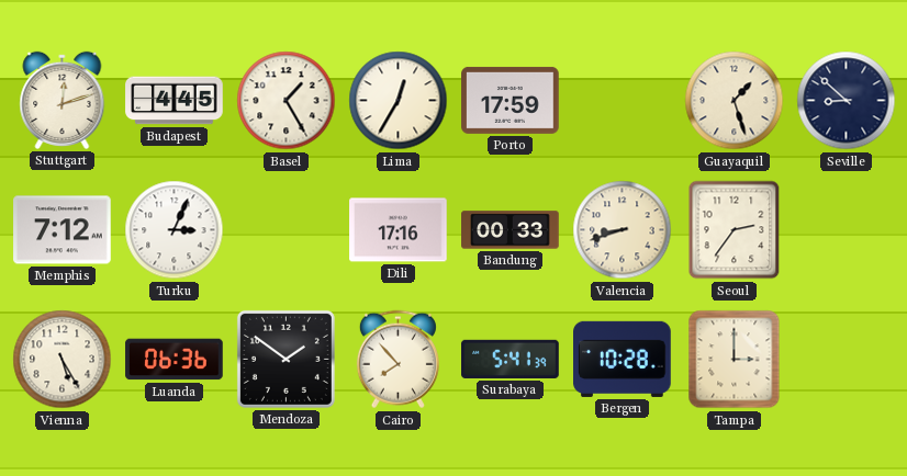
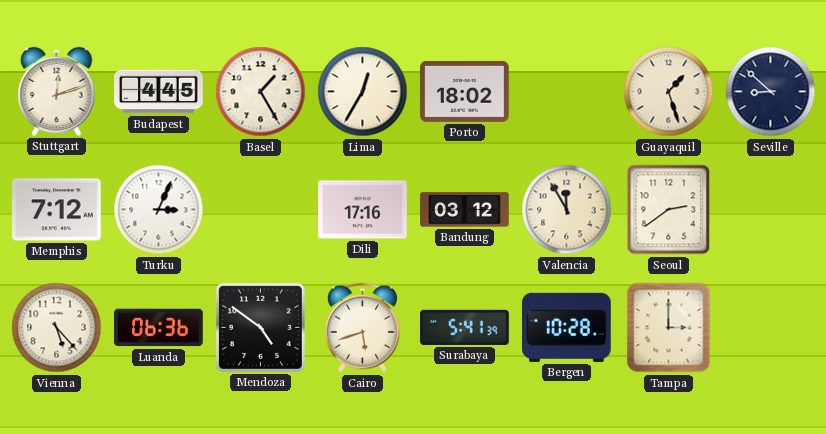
Porto: 17:59 -> 18:02 (465, 91)
Bandung: 00:33 -> 03:12 (465, 210)
Valencia: 8:42 -> 11:55 (567, 210)
Seoul: 2:36 -> 2:39 (669, 210)
Vienna: 5:25 -> 5:23 (57, 328)
Mendoza: 1:51 -> 4:51 (260, 327)
Cairo: 7:53 -> 5:42 (362, 328)
